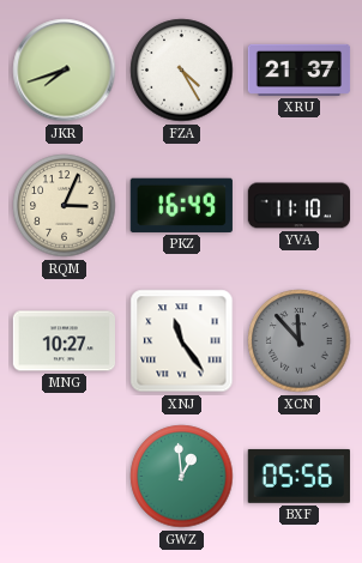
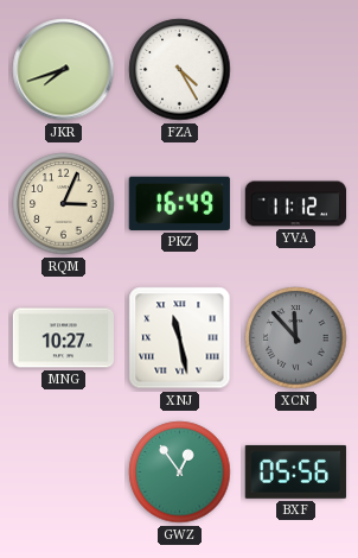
XRU: 21:37 -> none (300, 69)
YVA: 11:10 -> 11:12 (296, 204)
XNJ: 11:24 -> 11:28 (180, 338)
GWZ: 12:59 -> 12:54 (180, 473)
